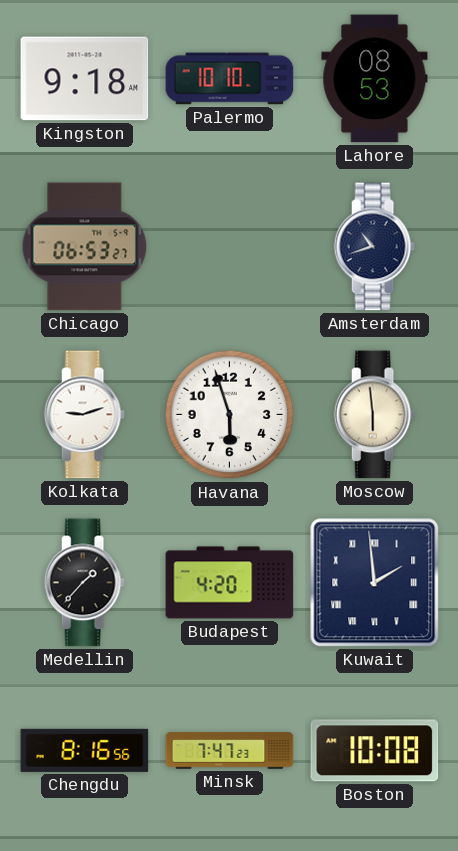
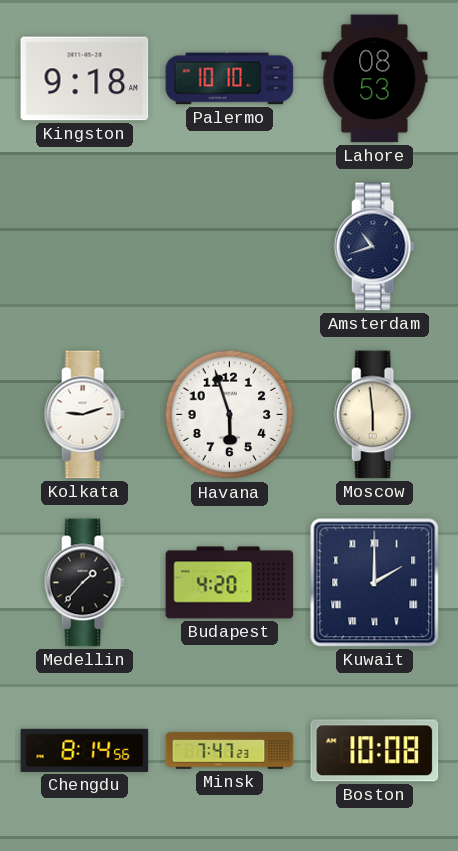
Chicago: 06:53 -> none (85, 247)
Kuwait: 1:59 -> 2:00 (375, 583)
Chengdu: 8:16 -> 8:14 (85, 750)
